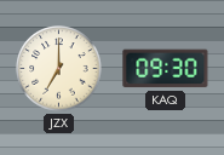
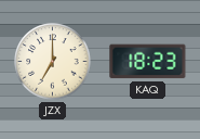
KAQ: 09:30 -> 18:23 (148, 62)
